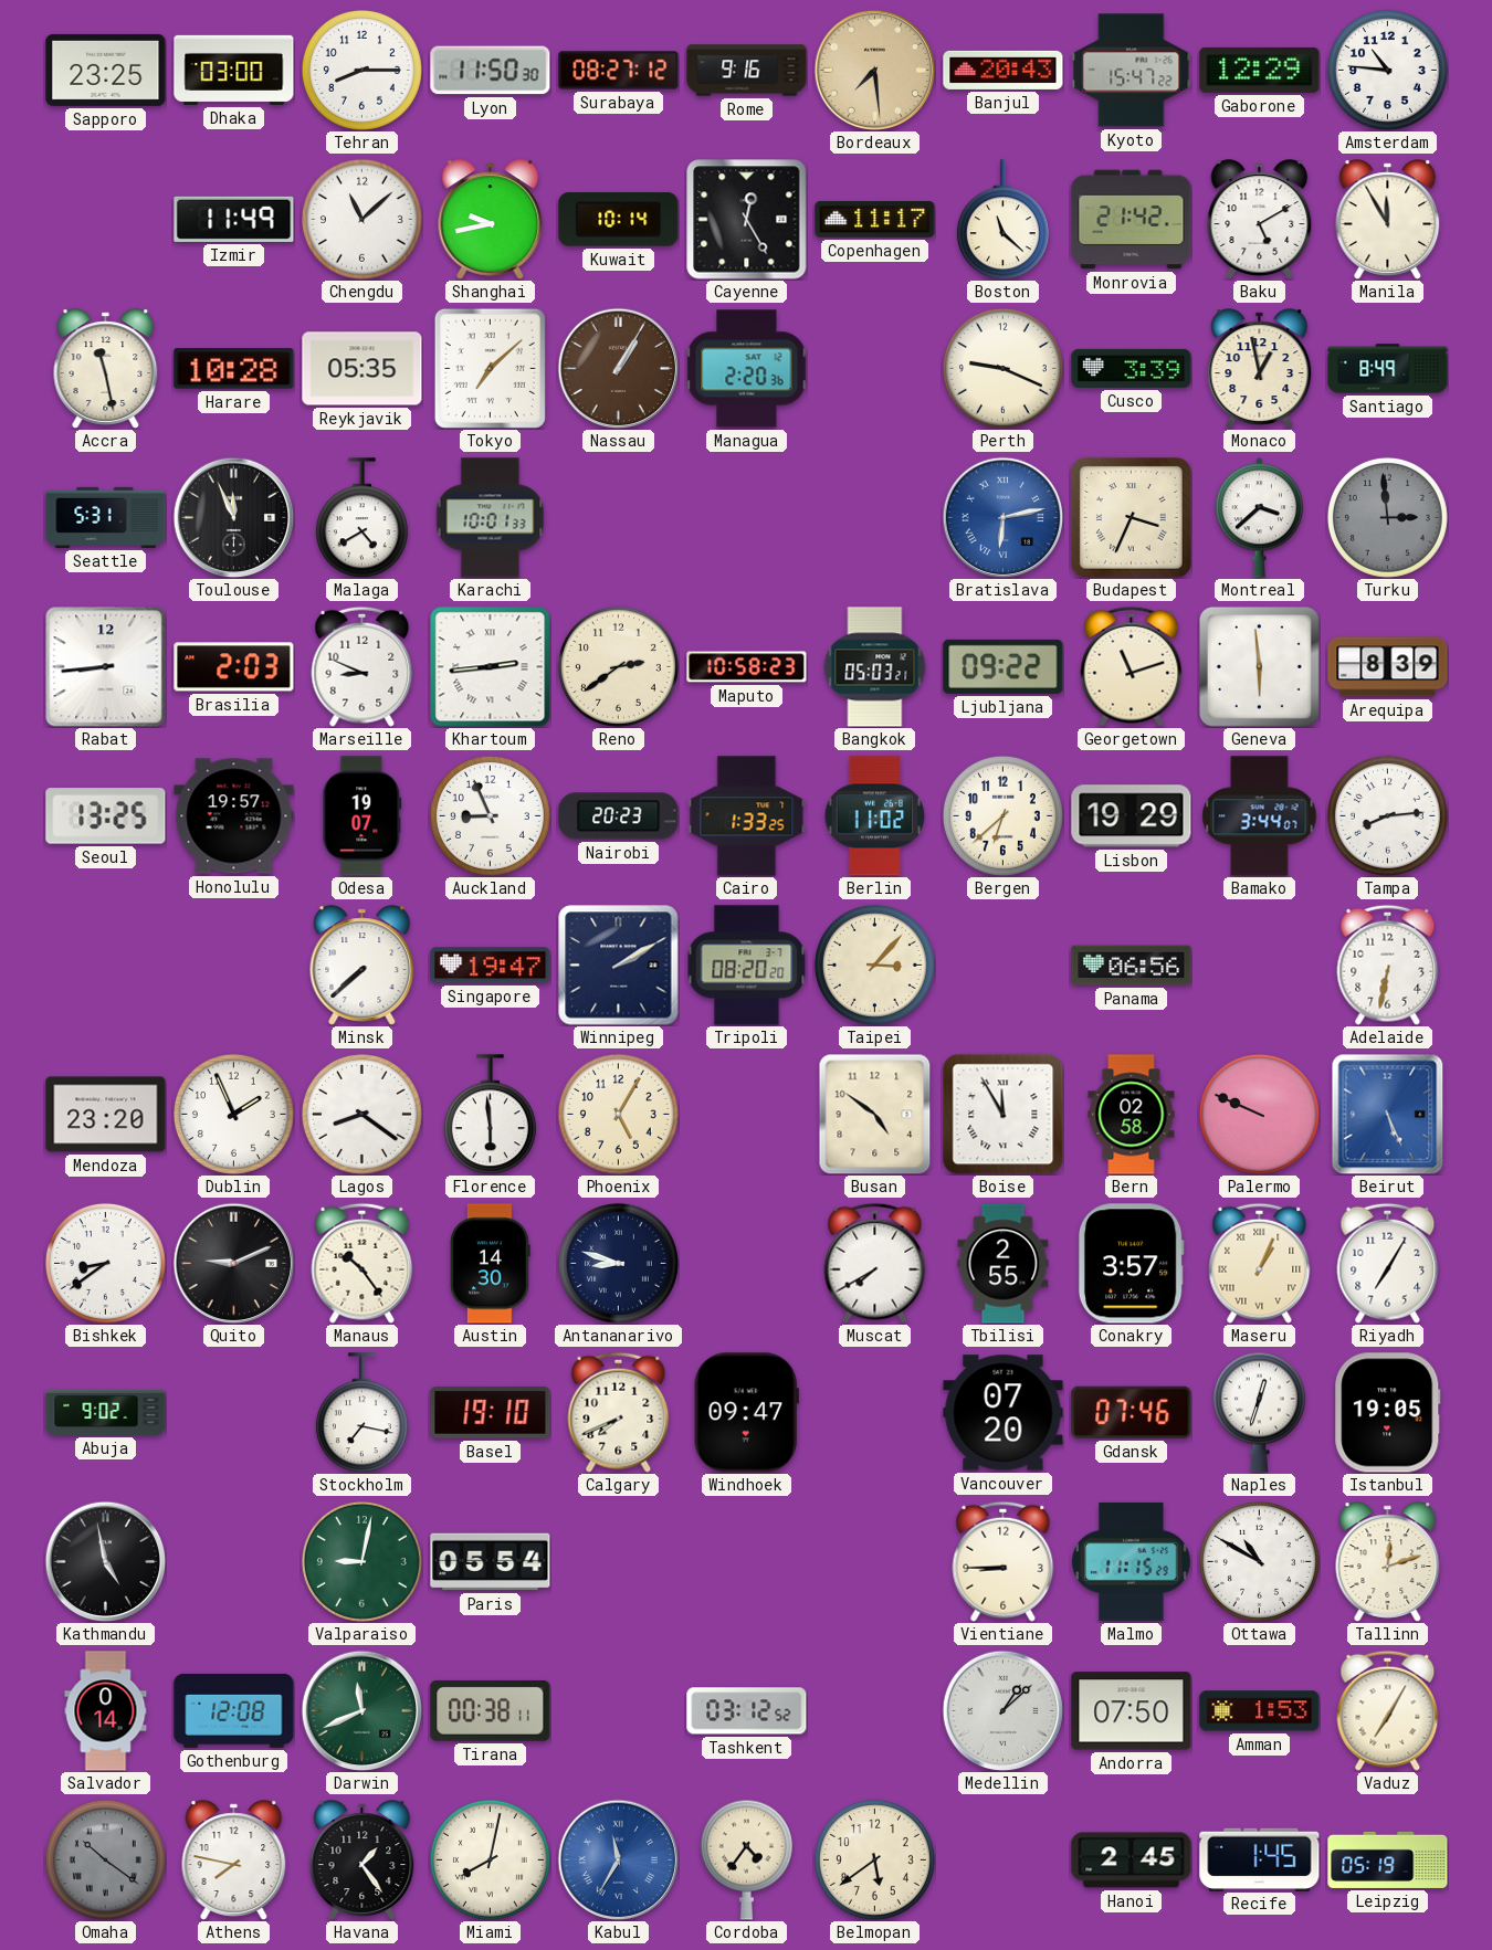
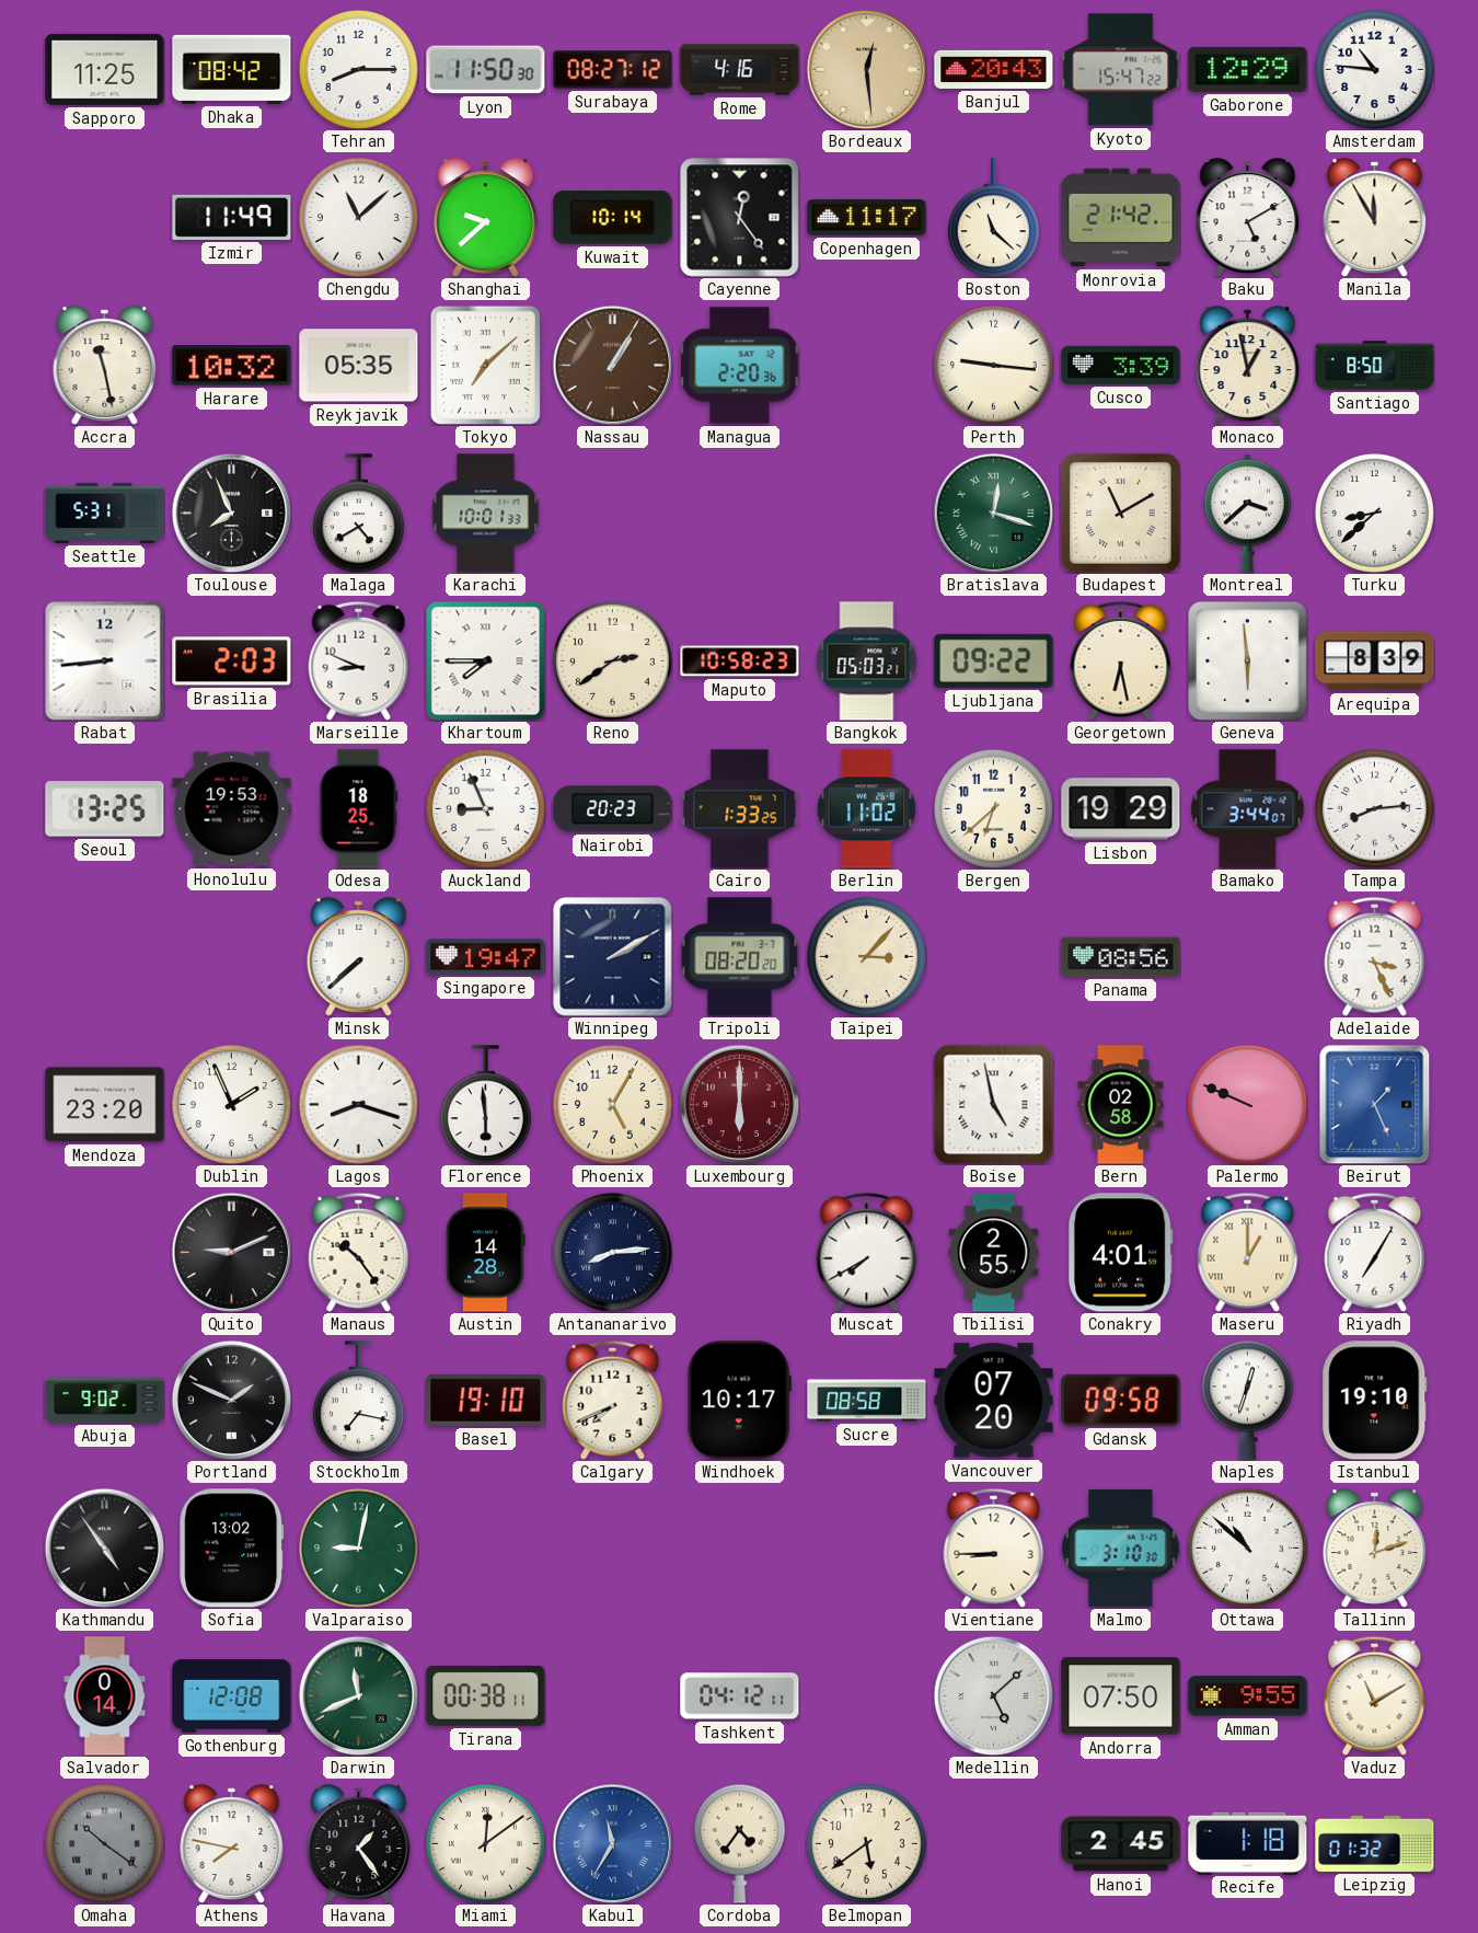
Sapporo: 23:25 -> 11:25 (105, 69)
Dhaka: 03:00 -> 08:42 (232, 69)
Rome: 9:16 -> 4:16 (740, 70)
Bordeaux: 7:29 -> 12:29 (866, 69)
Shanghai: 9:43 -> 9:38 (486, 218)
Cayenne: 12:25 -> 12:24 (740, 218)
Harare: 10:28 -> 10:32 (232, 366)
Perth: 9:19 -> 9:16 (993, 365)
Santiago: 8:49 -> 8:50 (1375, 366)
Toulouse: 11:56 -> 7:56 (231, 513)
Bratislava: 6:13 -> 12:18 (993, 513)
Bratislava dial: blue -> green (993, 513)
Budapest: 3:34 -> 11:10 (1120, 513)
Turku: 2:59 -> 8:38 (1374, 513)
Turku dial: grey -> white (1374, 513)
Khartoum: 2:44 -> 7:45 (486, 661)
Georgetown: 11:12 -> 6:28 (1121, 660)
Honolulu: 19:57 -> 19:53 (232, 809)
Odesa: 19:07 -> 18:25 (359, 809)
Panama: 06:56 -> 08:56 (1121, 957)
Adelaide: 6:32 -> 3:26 (1375, 956)
Lagos: 8:21 -> 8:18 (358, 1104)
Luxembourg: none -> 6:00 (739, 1104)
Busan: 4:51 -> none (875, 1114)
Boise: 11:55 -> 4:58 (993, 1104)
Beirut: 5:26 -> 1:26 (1375, 1104)
Bishkek: 8:39 -> none (105, 1263)
Austin: 14:30 -> 14:28 (486, 1253)
Antananarivo: 8:48 -> 8:14 (612, 1252)
Conakry: 3:57 -> 4:01 (1120, 1253)
Maseru: 1:04 -> 1:00 (1248, 1252)
Portland: none -> 1:49 (231, 1400)
Windhoek: 09:47 -> 10:17 (739, 1401)
Sucre: none -> 08:58 (867, 1401)
Gdansk: 07:46 -> 09:58 (1121, 1400)
Istanbul: 19:05 -> 19:10 (1375, 1401)
Kathmandu: 4:58 -> 4:54 (104, 1547)
Sofia: none -> 13:02 (232, 1549)
Paris: 05:54 -> none (491, 1562)
Malmo: 11:15 -> 3:10 (1121, 1547)
Ottawa: 10:50 -> 10:52 (1247, 1547)
Tashkent: 03:12 -> 04:12 (740, 1696)
Medellin: 1:08 -> 5:08 (993, 1695)
Amman: 1:53 -> 9:55 (1248, 1696)
Vaduz: 7:05 -> 11:10 (1375, 1695)
Miami: 8:02 -> 12:09 (485, 1843)
Recife: 1:45 -> 1:18 (1248, 1843)
Leipzig: 05:19 -> 01:32 (1375, 1843)
